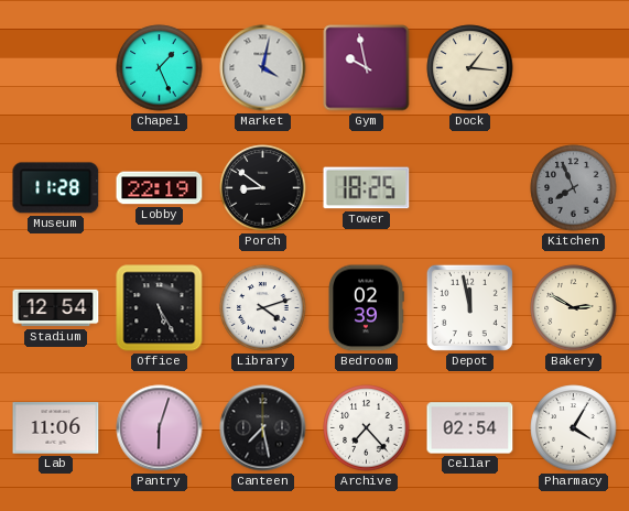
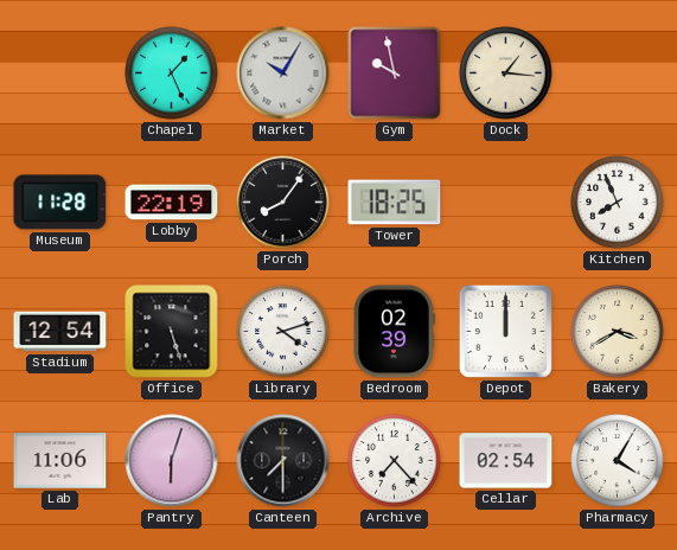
Market: 4:02 -> 10:05 (283, 73)
Porch: 8:51 -> 8:06 (283, 203)
Kitchen dial: grey -> white (618, 203)
Office: 5:25 -> 5:27 (172, 332)
Depot: 11:58 -> 12:00 (505, 331)
Bakery: 2:50 -> 3:40 (618, 332)
Canteen: 7:28 -> 7:30 (283, 461)
